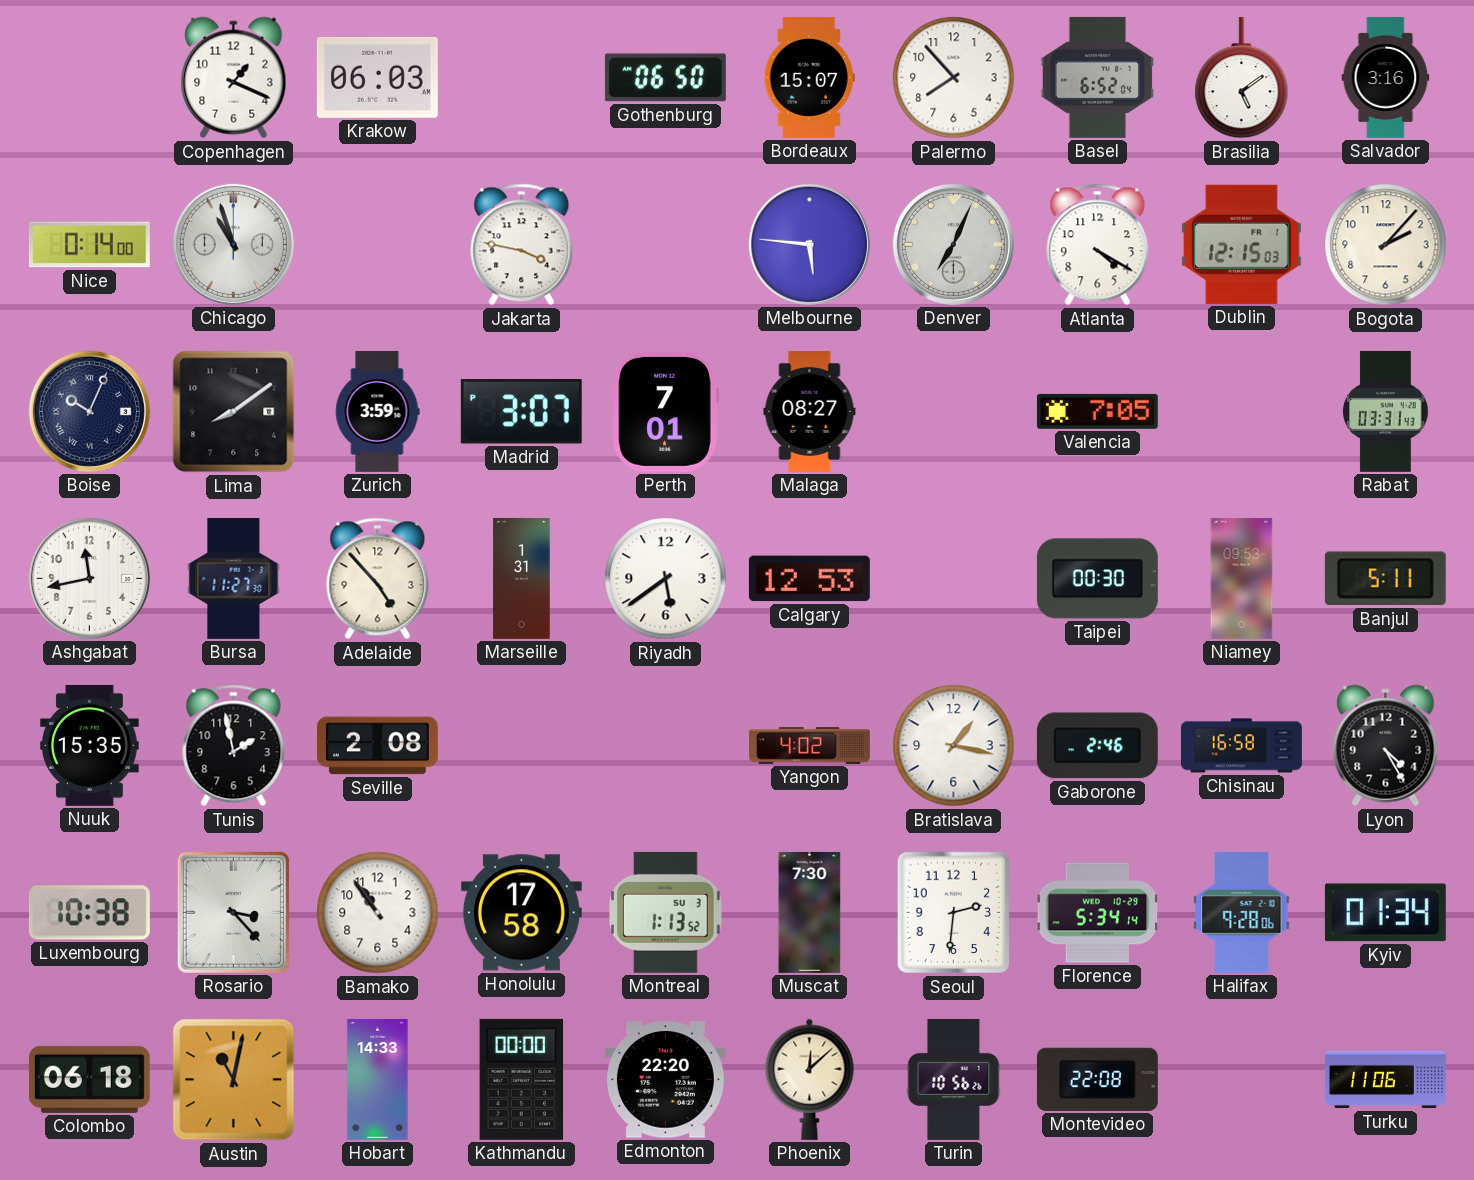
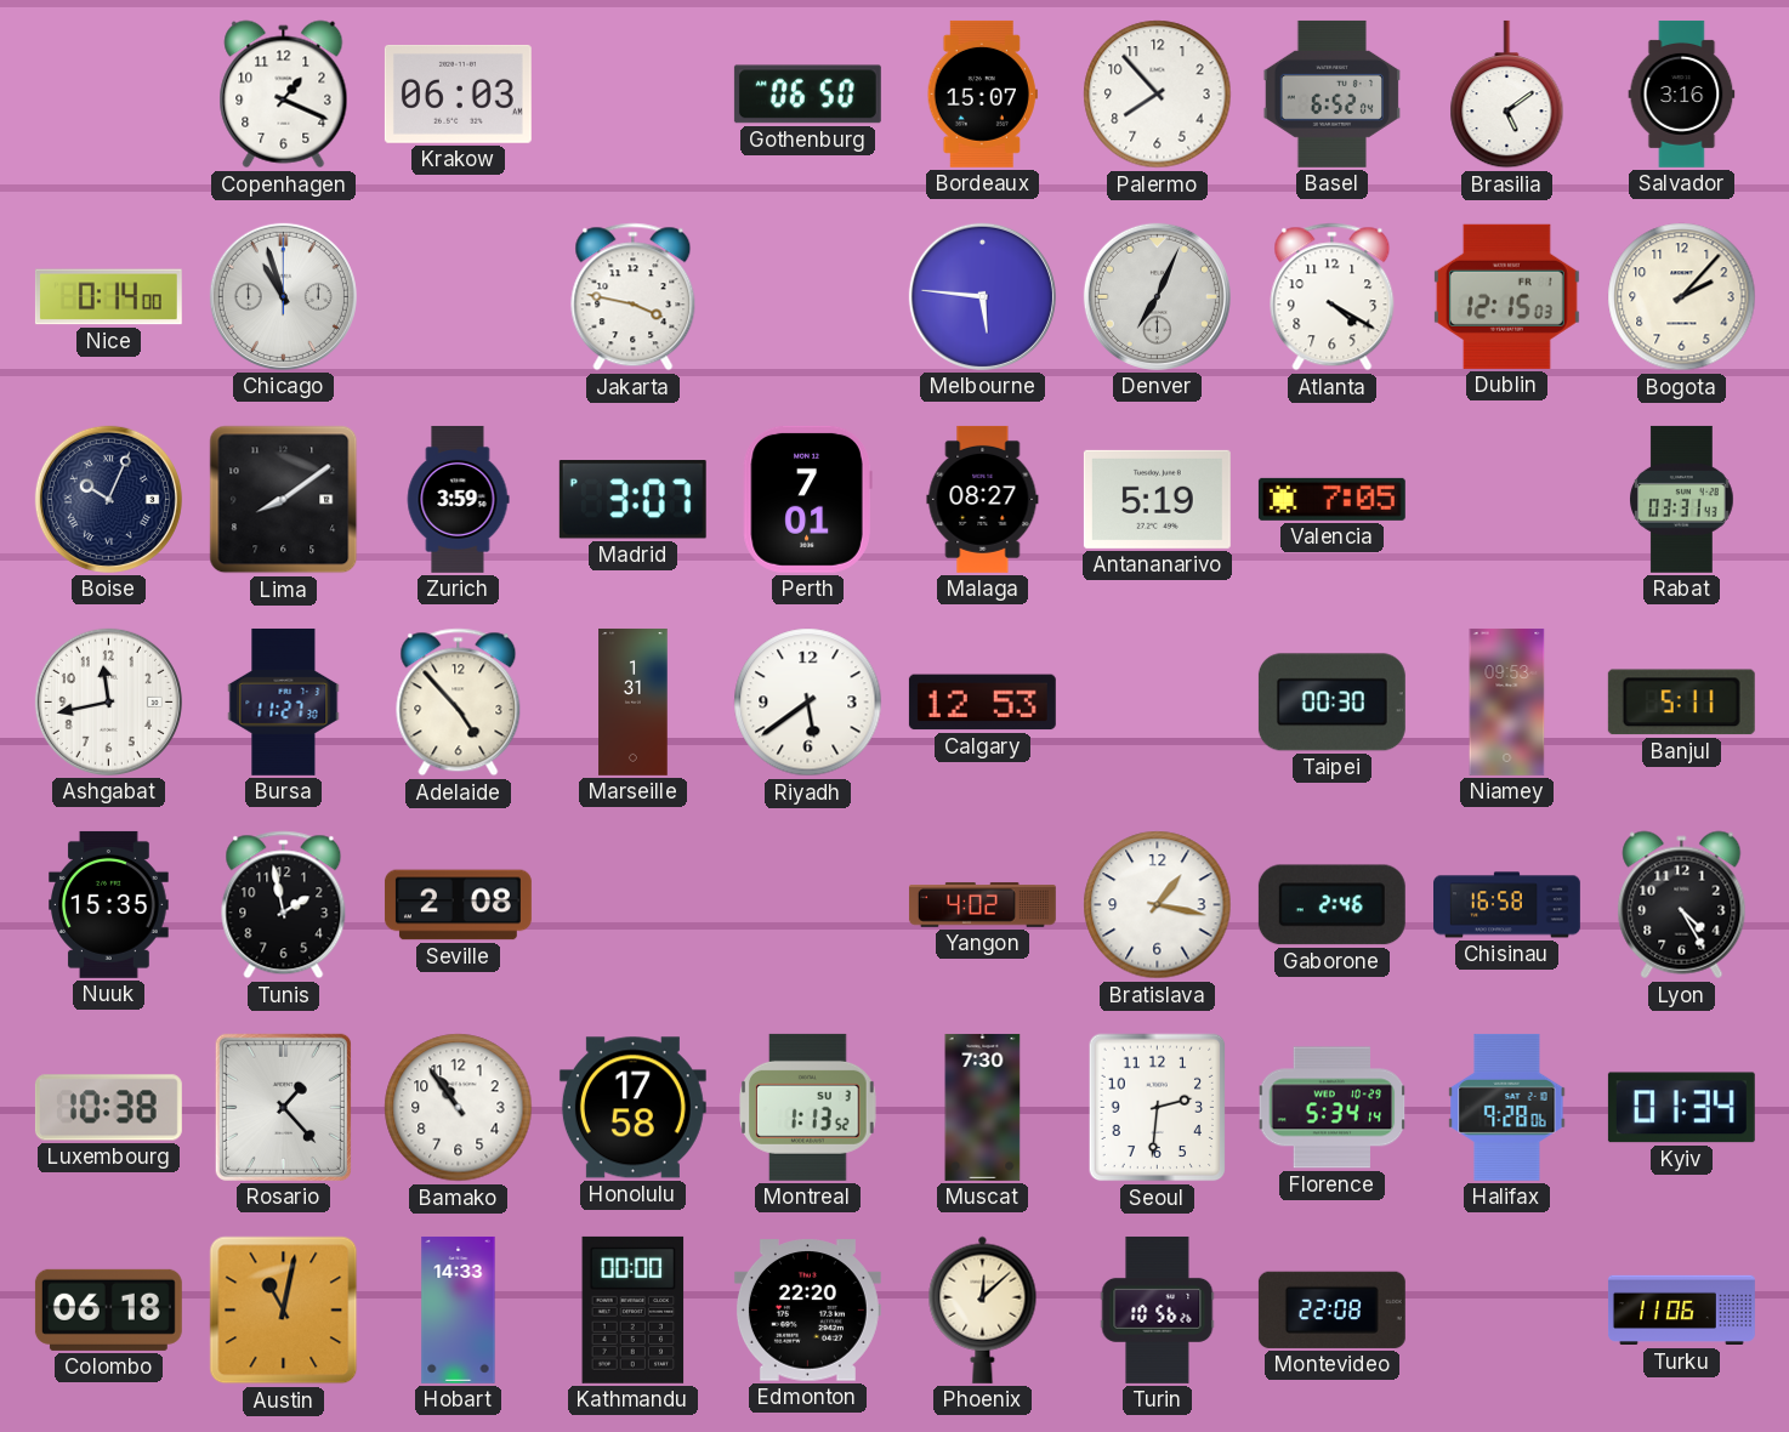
Antananarivo: none -> 5:19 (1157, 499)
Rosario: 3:23 -> 1:23 (283, 1107)
